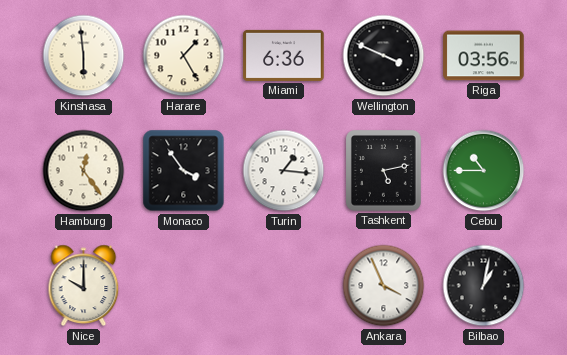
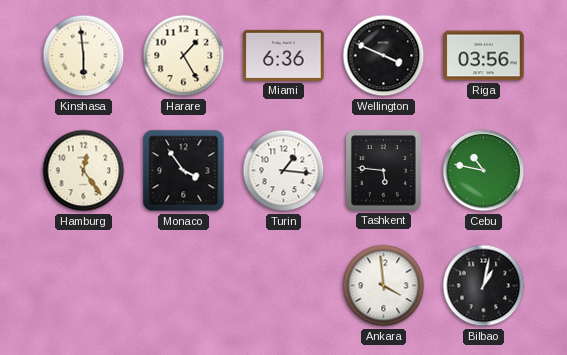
Tashkent: 5:13 -> 5:46 (384, 171)
Cebu: 10:45 -> 10:47 (484, 171)
Nice: 10:00 -> none (84, 286)
Ankara: 3:56 -> 3:59 (384, 286)
